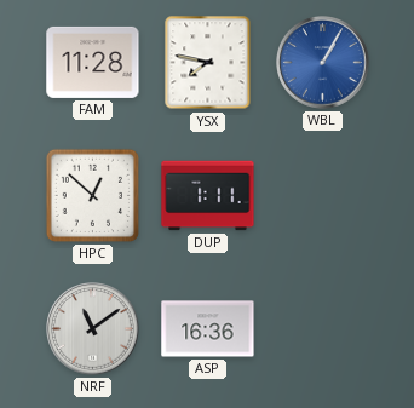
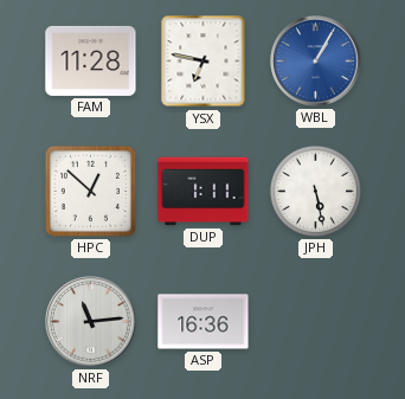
YSX: 7:47 -> 6:47 (204, 62)
JPH: none -> 5:28 (315, 191)
NRF: 11:09 -> 11:14 (91, 322)
